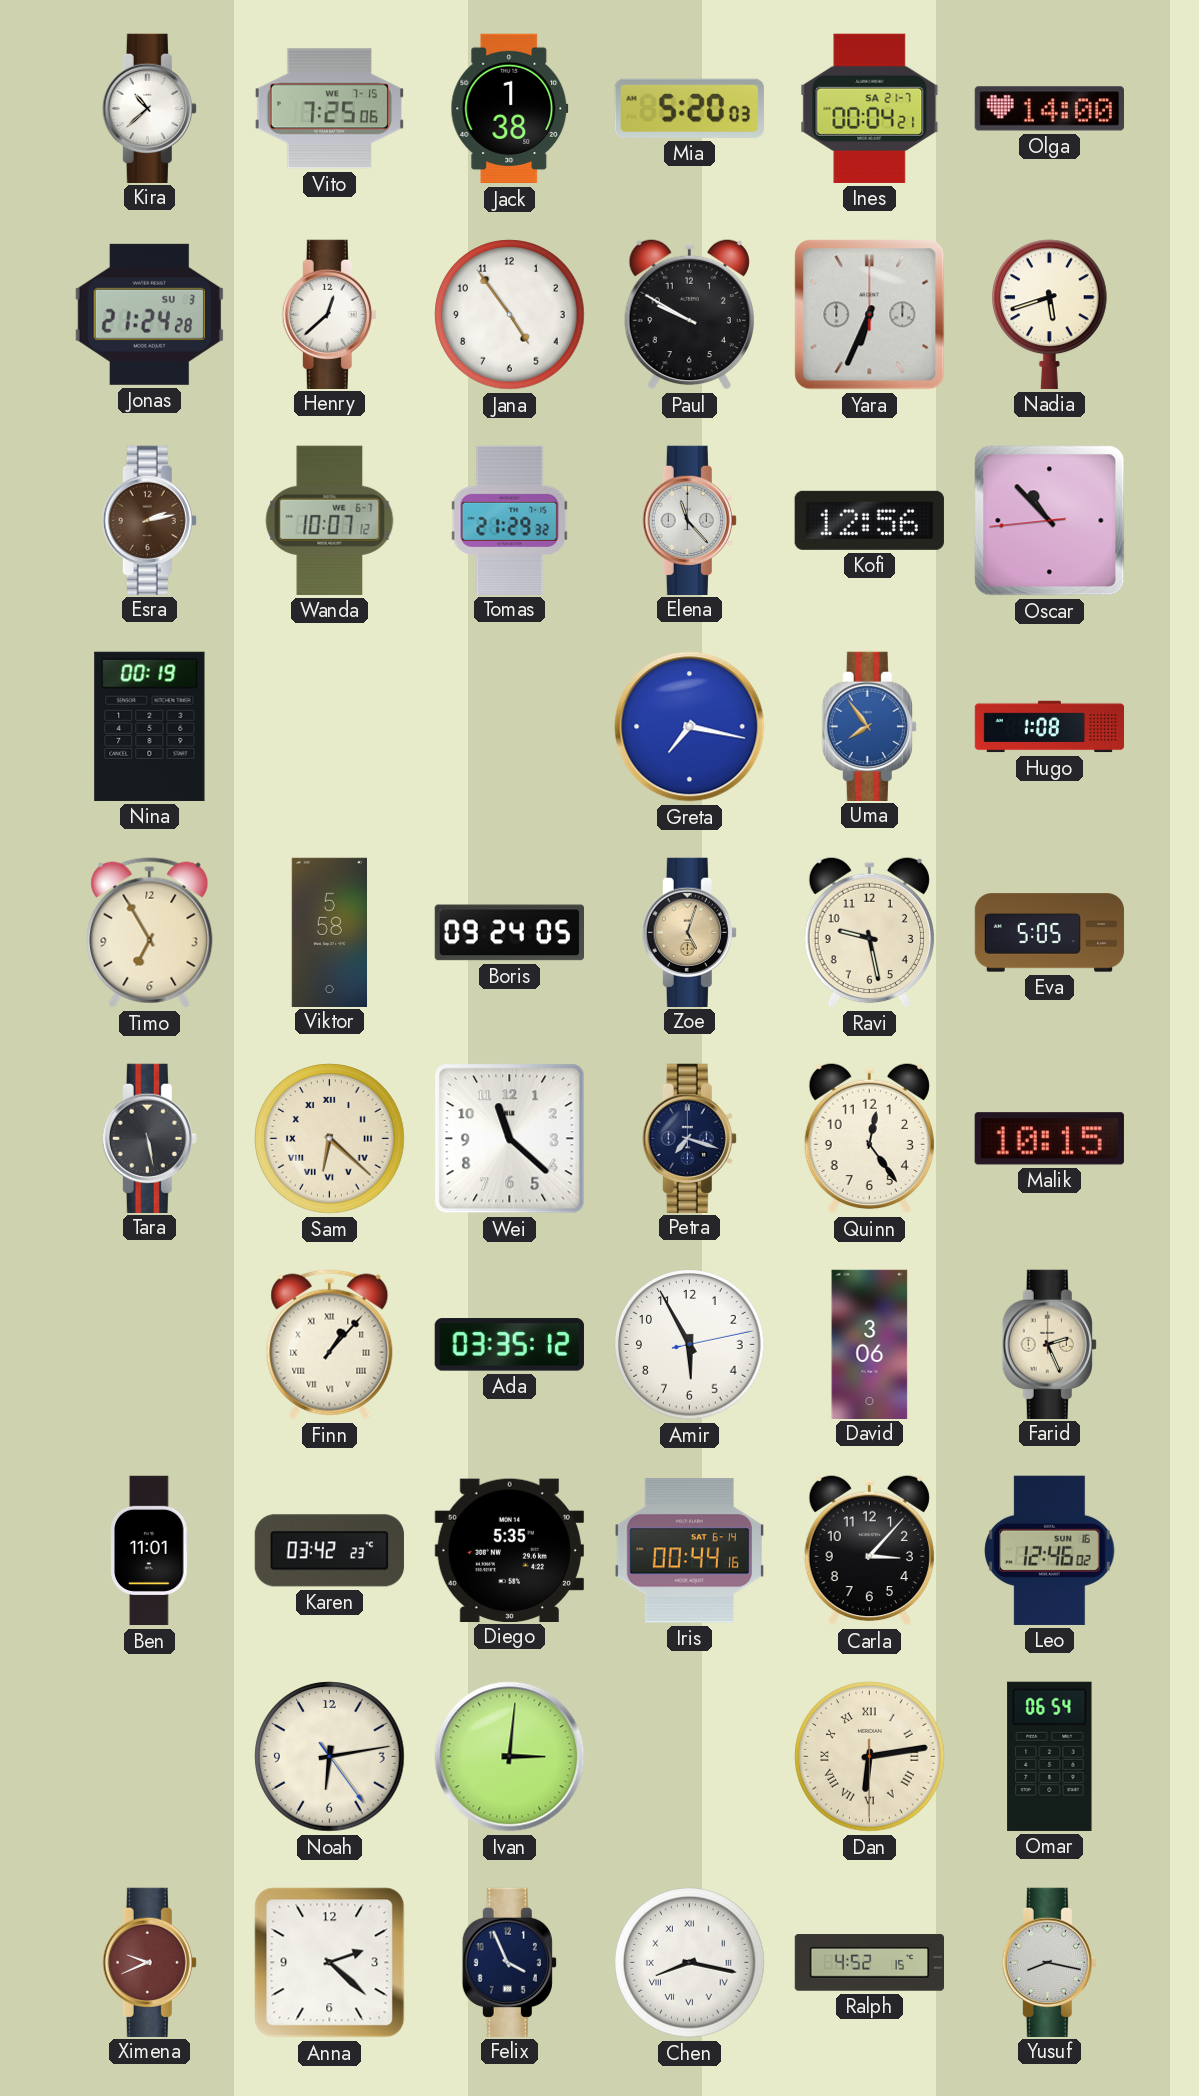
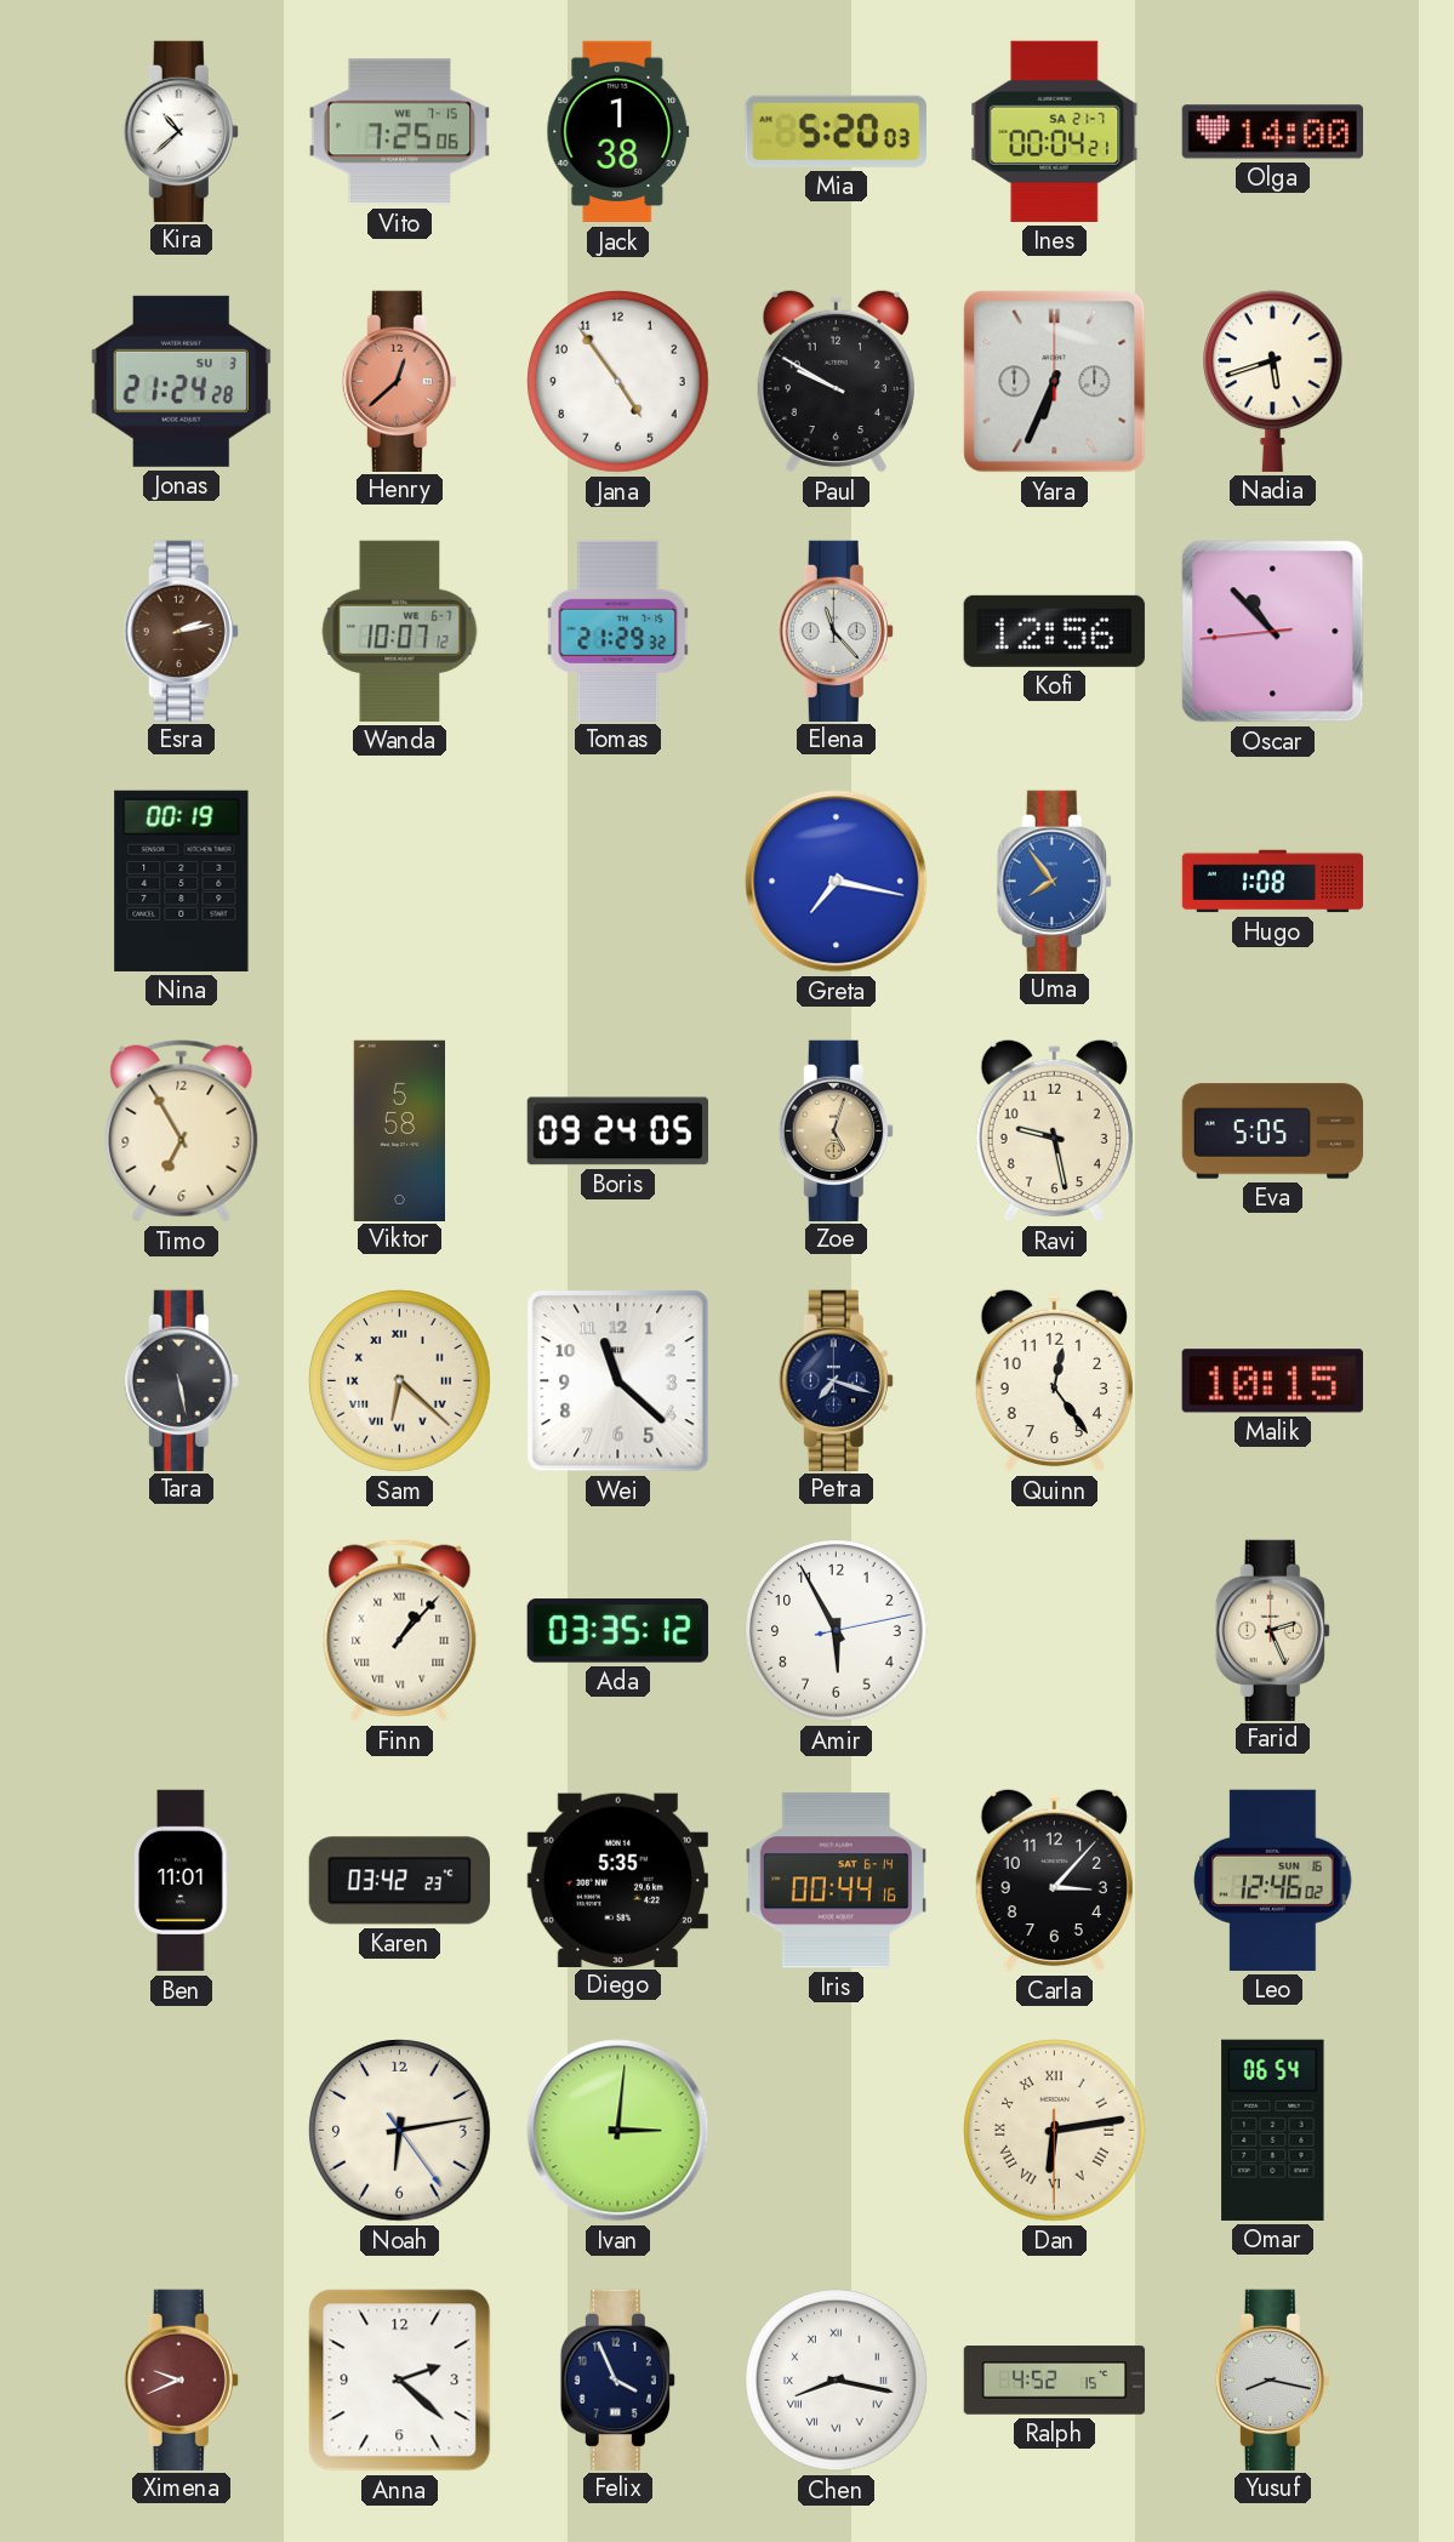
Henry dial: white -> salmon (399, 381)
David: 3:06 -> none (870, 1344)
